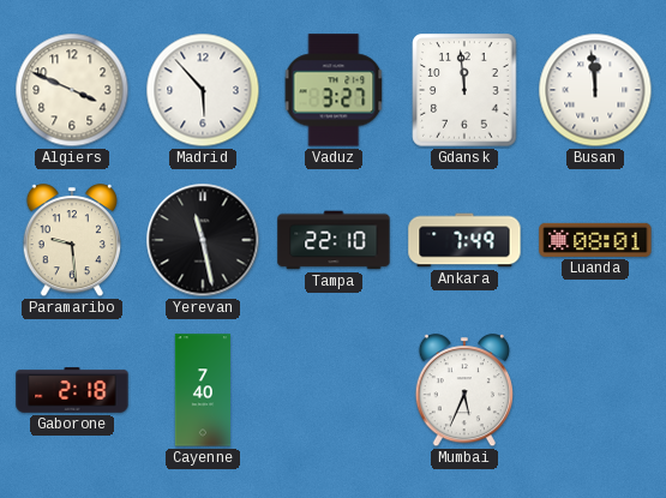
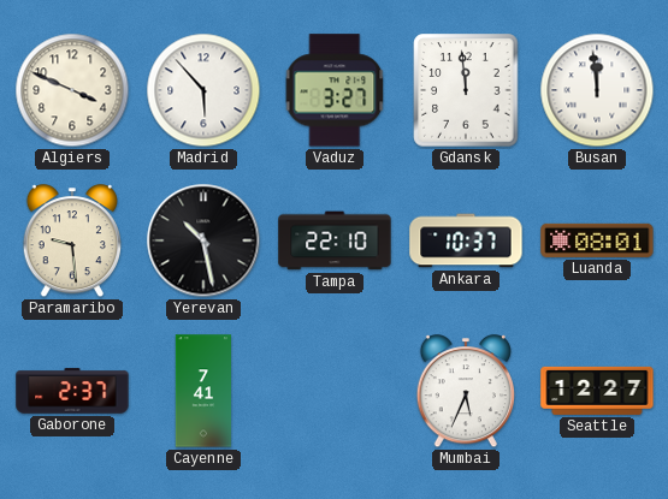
Yerevan: 11:28 -> 10:28 (203, 240)
Ankara: 7:49 -> 10:37 (466, 240)
Gaborone: 2:18 -> 2:37 (72, 391)
Cayenne: 7:40 -> 7:41 (202, 391)
Seattle: none -> 12:27 (597, 391)
